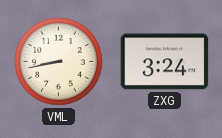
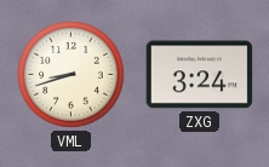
VML: 8:43 -> 8:42 (70, 74)
